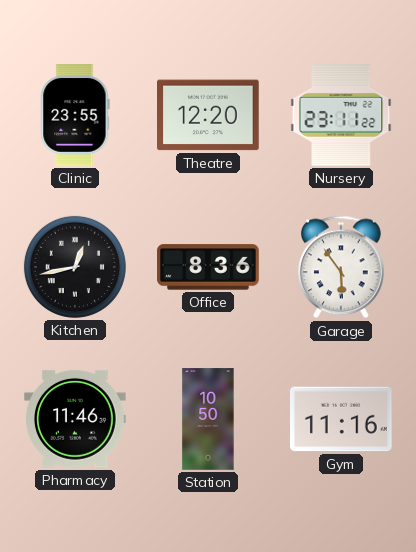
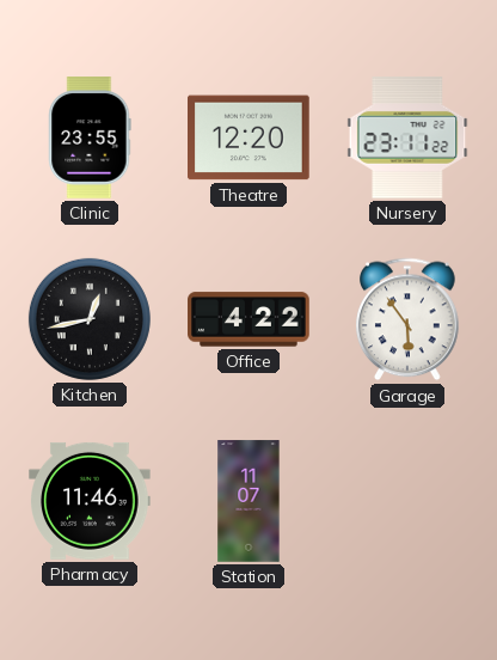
Office: 8:36 -> 4:22 (249, 319)
Station: 10:50 -> 11:07 (249, 501)
Gym: 11:16 -> none (342, 419)
